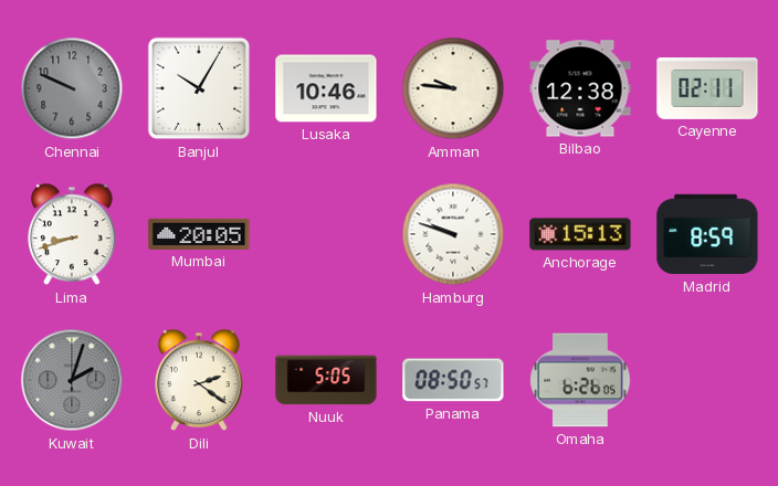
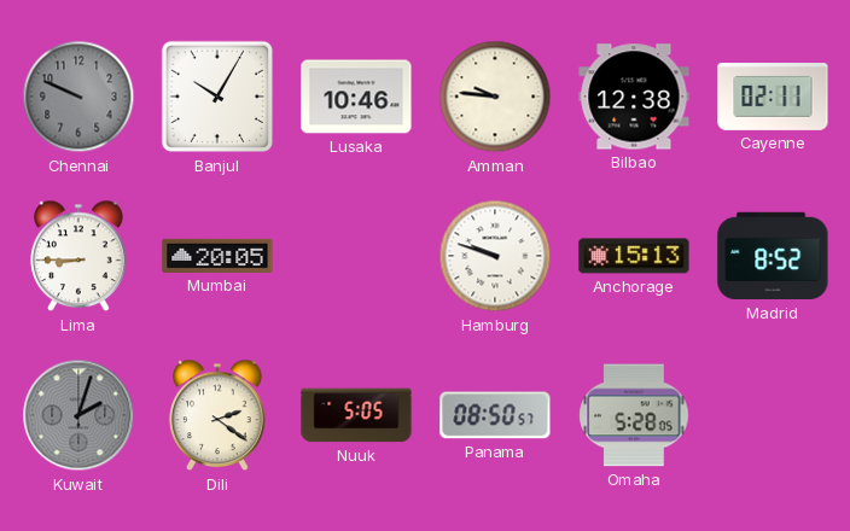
Lima: 8:42 -> 8:45 (78, 256)
Madrid: 8:59 -> 8:52 (773, 256)
Omaha: 6:26 -> 5:28 (634, 415)
